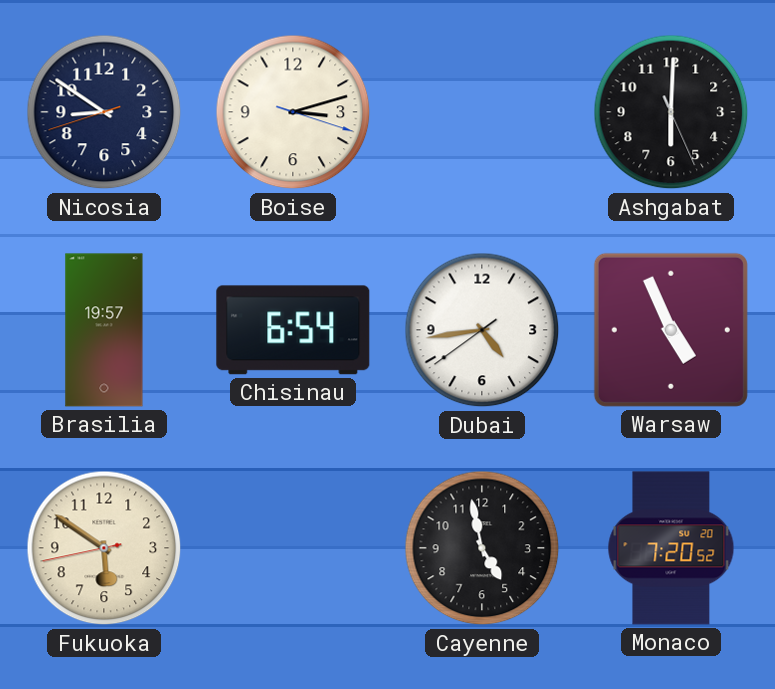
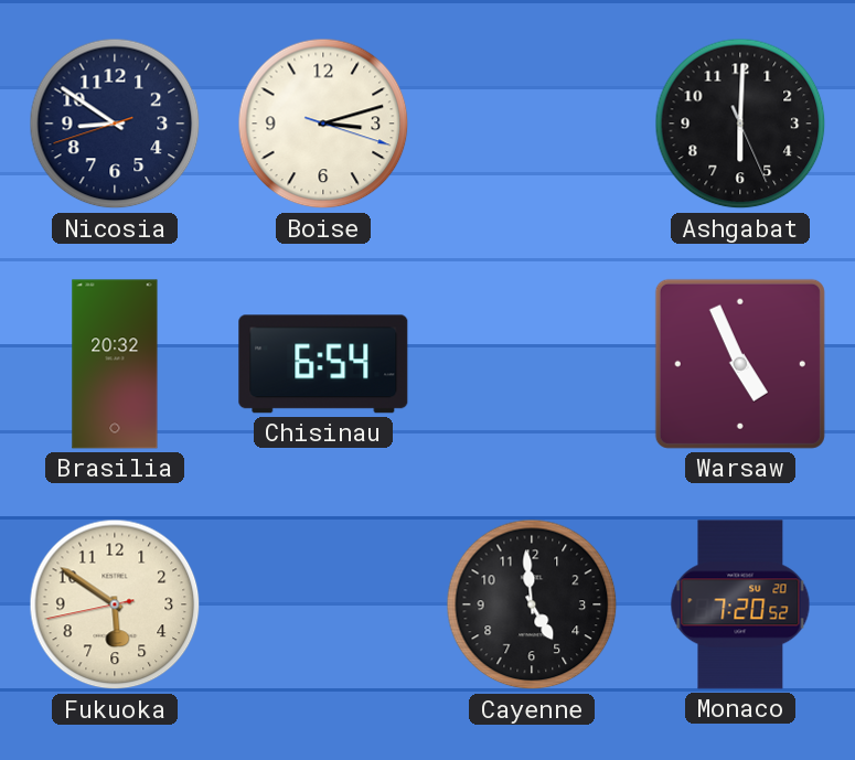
Brasilia: 19:57 -> 20:32 (115, 364)
Dubai: 4:43 -> none (482, 330)
Cayenne: 4:58 -> 4:59 (532, 604)
